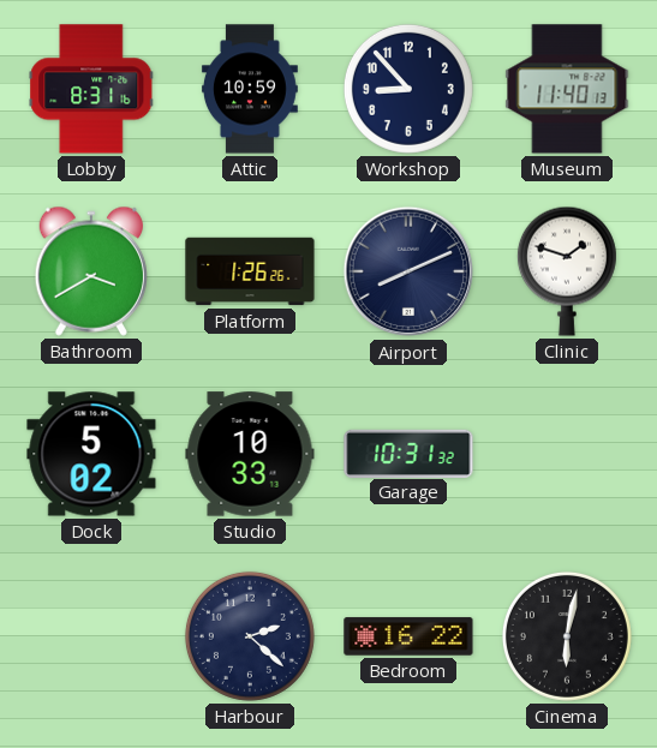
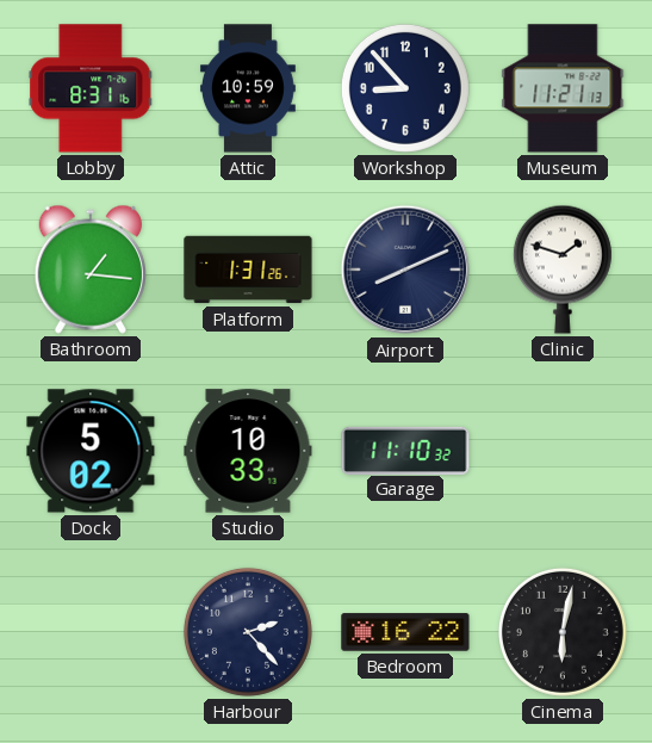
Museum: 11:40 -> 11:21 (563, 88)
Bathroom: 3:40 -> 1:16 (89, 270)
Platform: 1:26 -> 1:31 (248, 270)
Garage: 10:31 -> 11:10 (405, 450)
Harbour: 2:22 -> 2:23 (248, 632)
